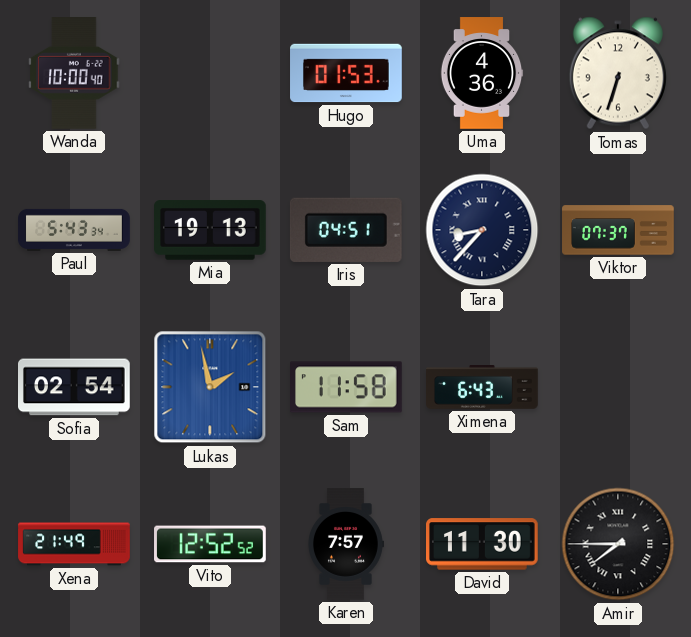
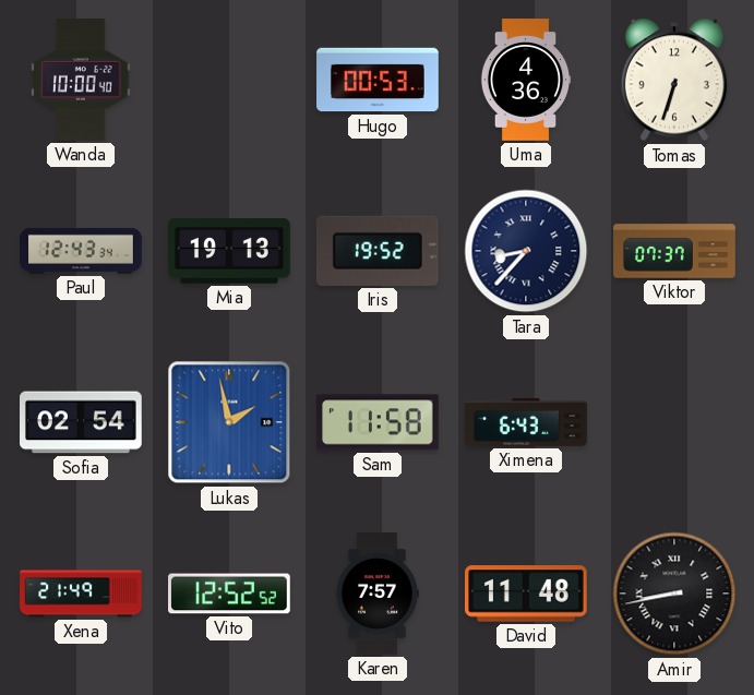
Hugo: 01:53 -> 00:53 (378, 80)
Paul: 5:43 -> 12:43 (81, 251)
Iris: 04:51 -> 19:52 (378, 251)
David: 11:30 -> 11:48 (527, 594)
Amir: 7:45 -> 8:43 (674, 594)
